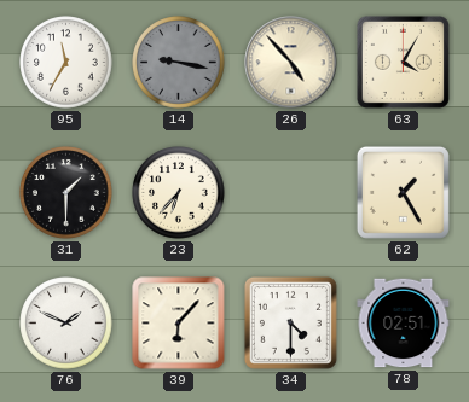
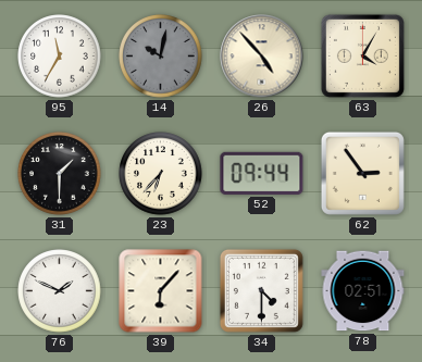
14: 9:17 -> 10:02 (161, 57)
52: none -> 09:44 (262, 173)
62: 1:25 -> 2:54 (362, 173)
